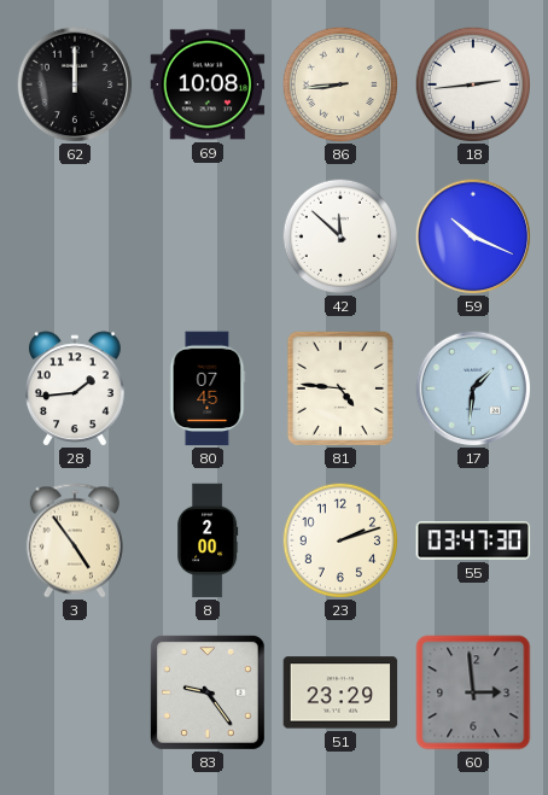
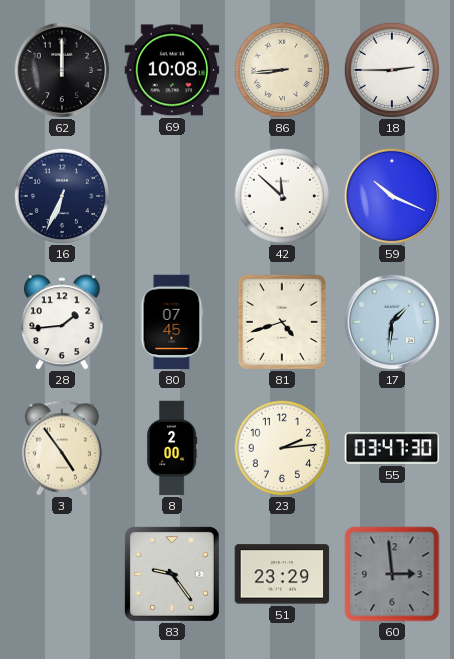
18: 2:44 -> 2:45 (391, 69)
16: none -> 6:34 (61, 195)
81: 4:46 -> 4:42 (282, 322)
23: 2:12 -> 2:14 (281, 447)
